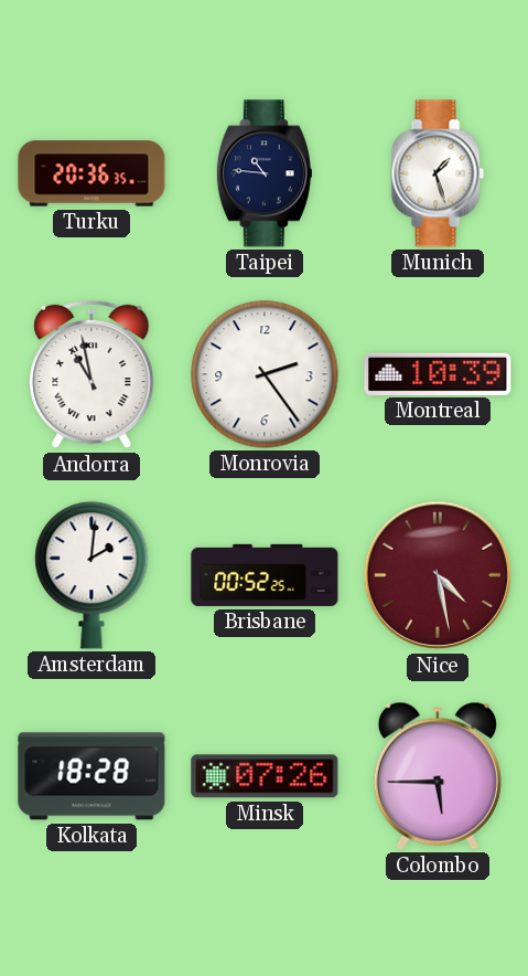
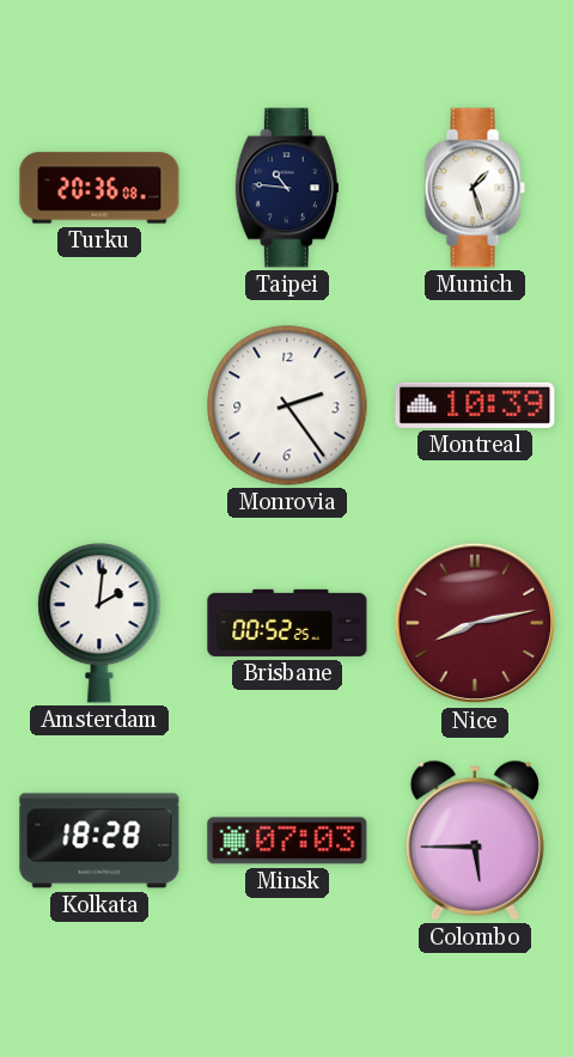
Turku: 20:36:35 -> 20:36:08 (99, 188)
Andorra: 10:58 -> none (91, 374)
Nice: 4:28 -> 8:13 (475, 623)
Minsk: 07:26 -> 07:03 (287, 841)
